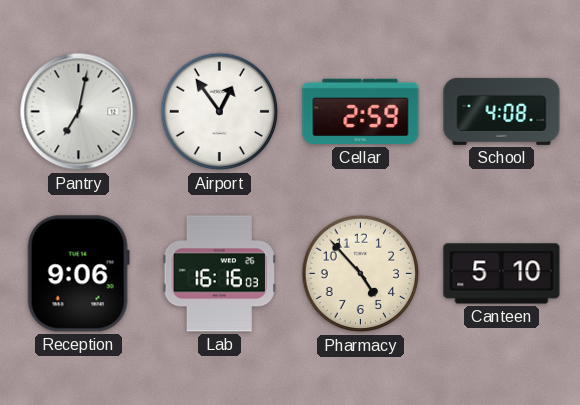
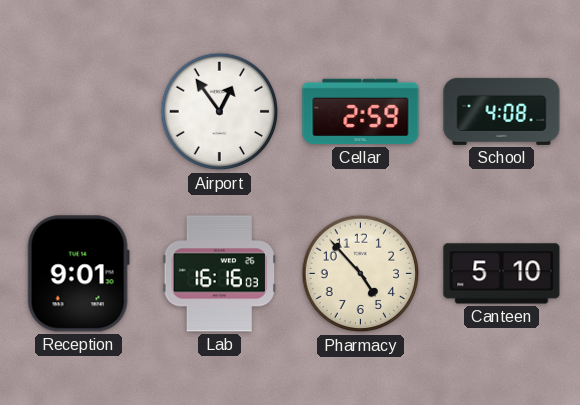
Pantry: 7:02 -> none (79, 112)
Reception: 9:06 -> 9:01 (78, 274)
